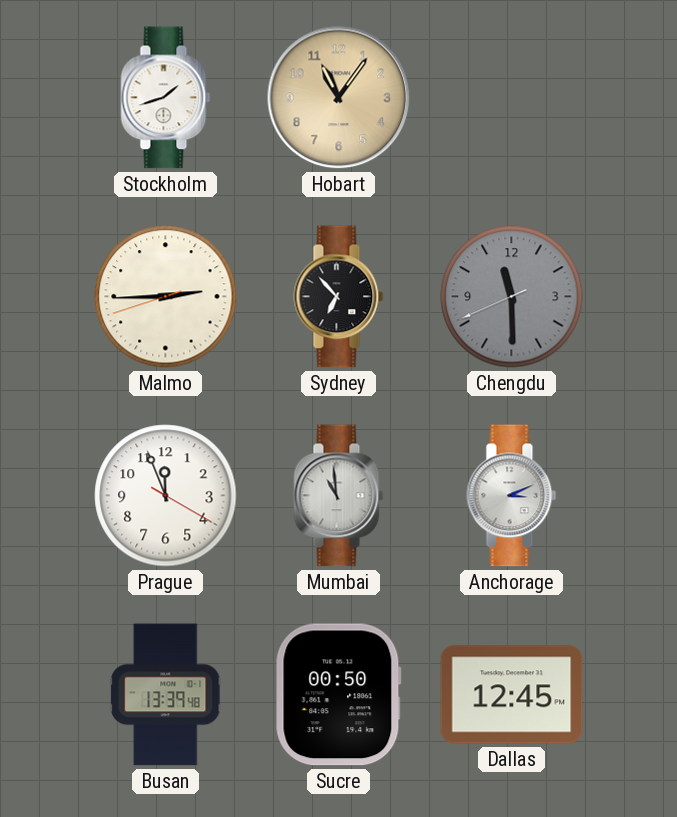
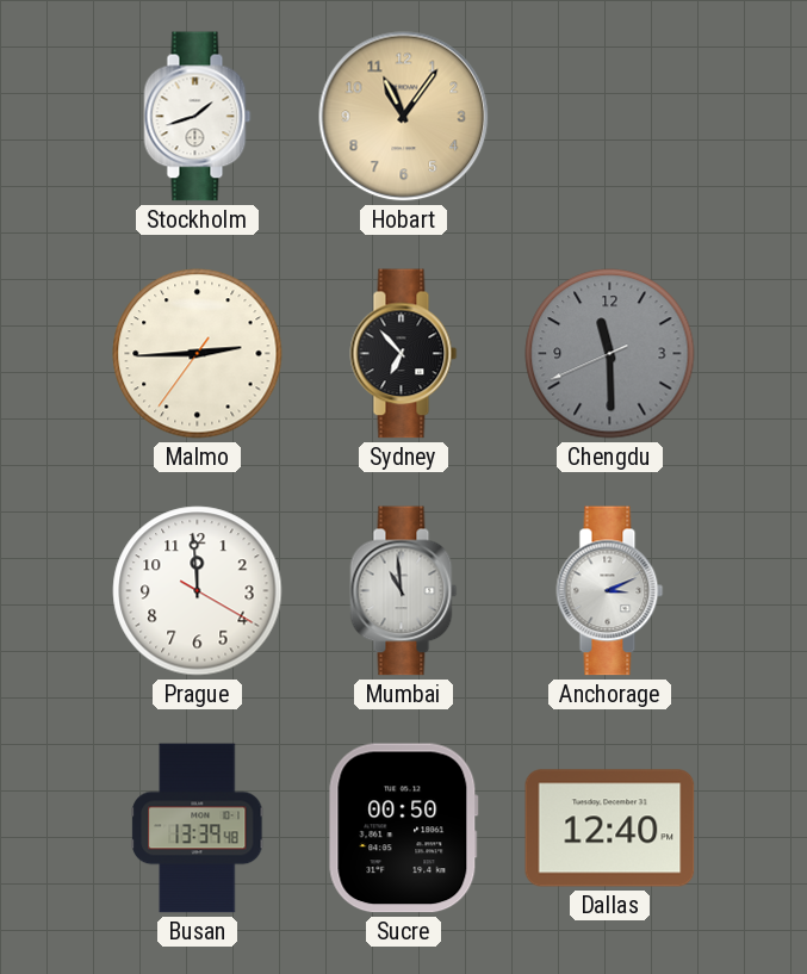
Malmo: 2:44:42 -> 2:44:36 (198, 354)
Prague: 11:56 -> 11:59 (198, 591)
Dallas: 12:45 -> 12:40 (610, 829)
